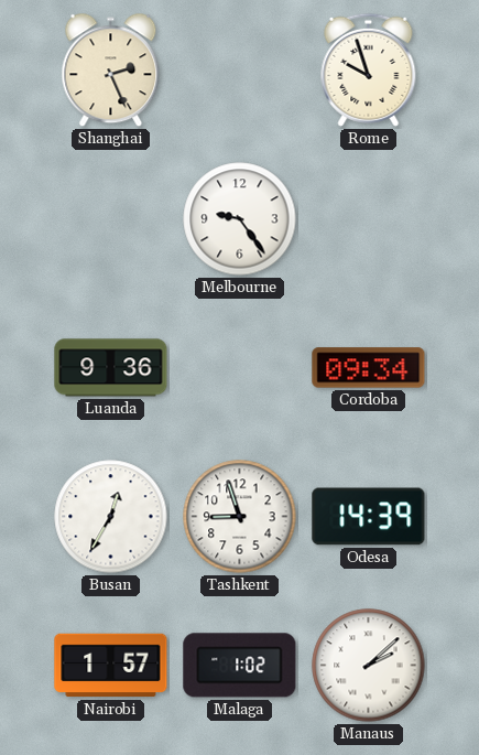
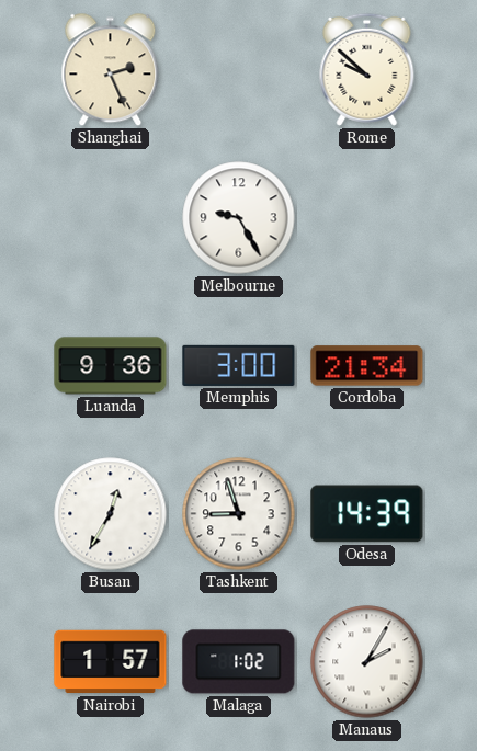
Rome: 9:57 -> 9:52 (367, 69)
Melbourne: 9:24 -> 9:25 (239, 218)
Memphis: none -> 3:00 (239, 365)
Cordoba: 09:34 -> 21:34 (367, 366)
Manaus: 2:08 -> 2:05 (367, 662)
